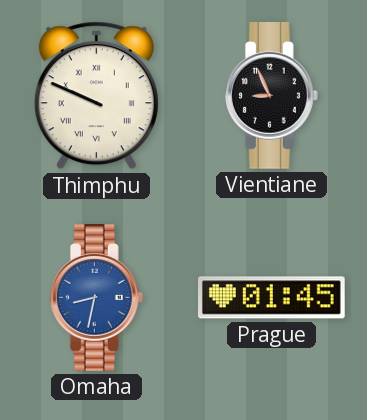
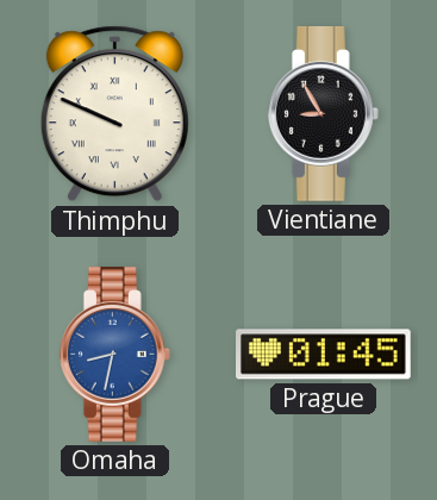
Vientiane: 8:56 -> 8:55 (323, 114)
